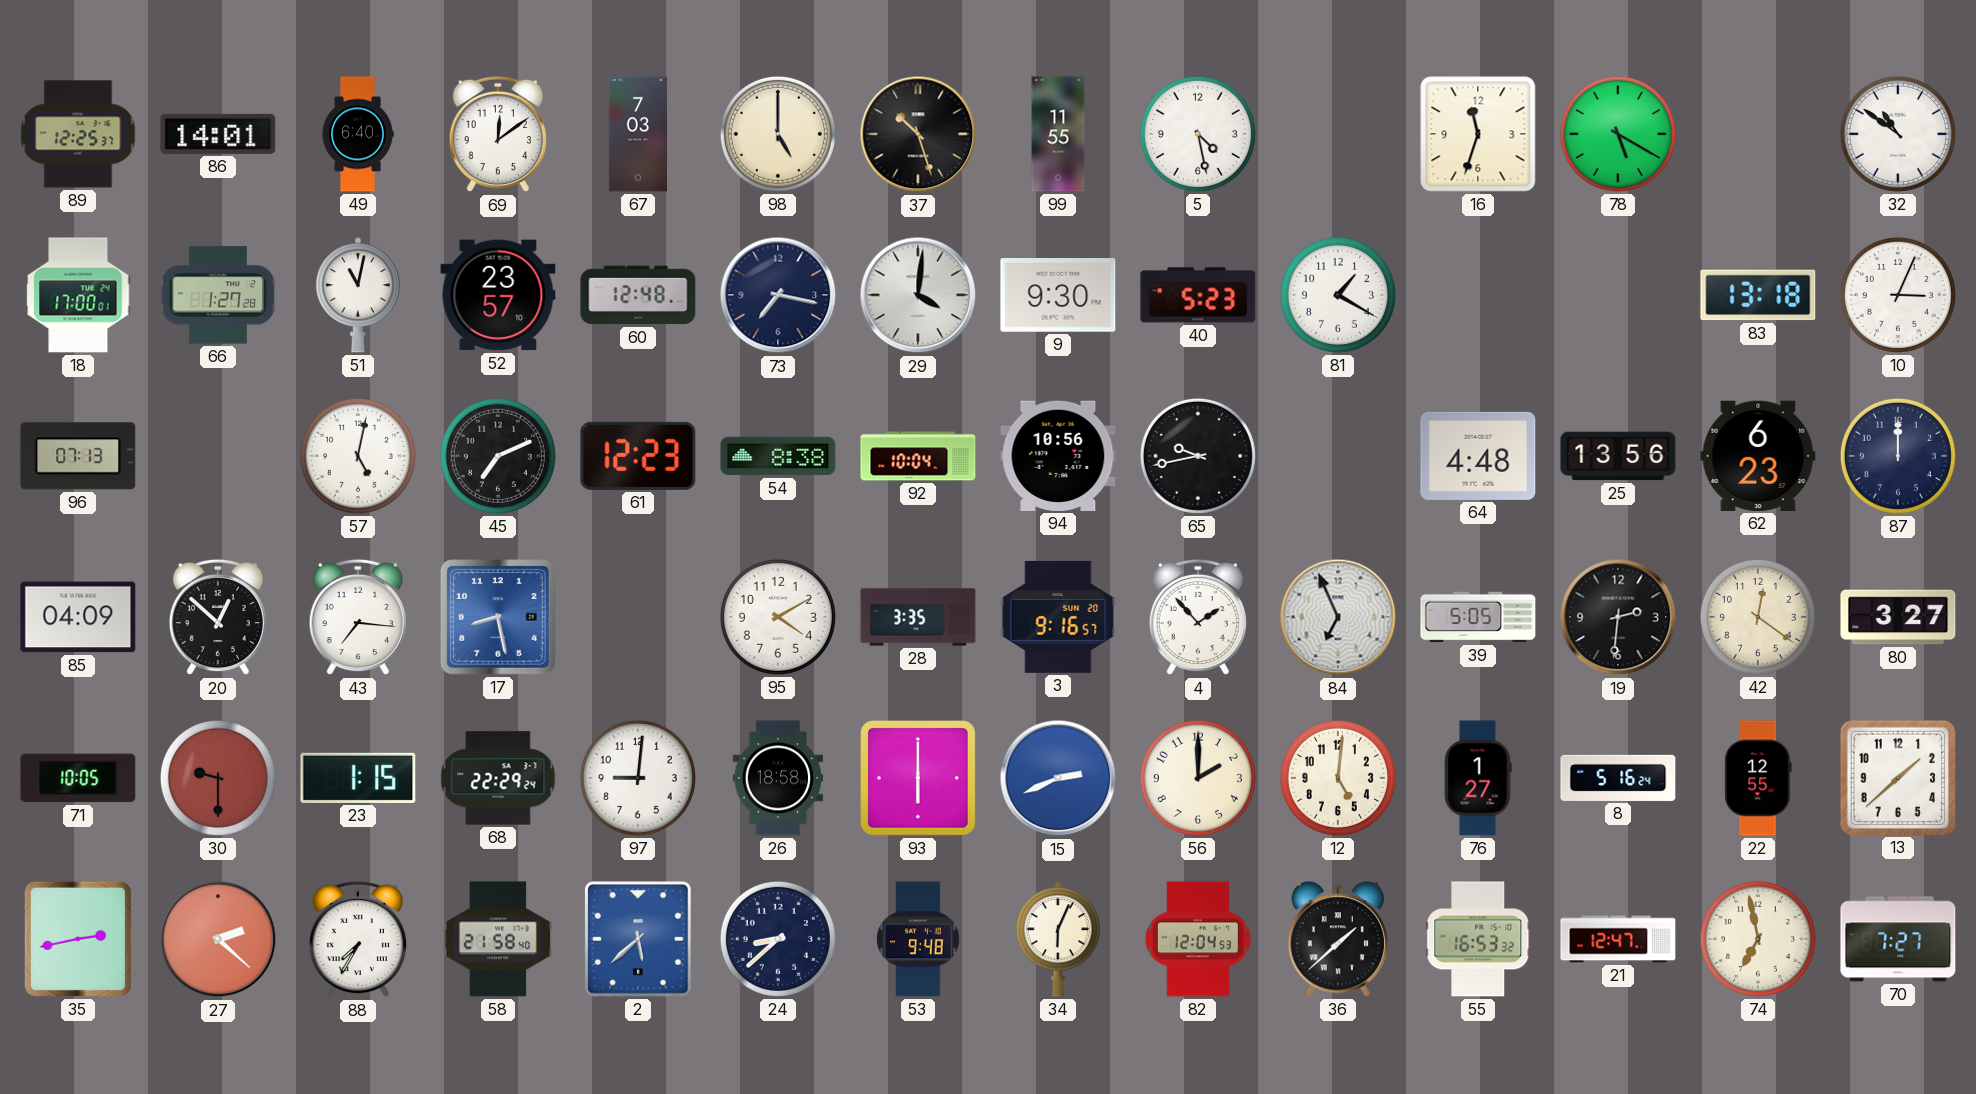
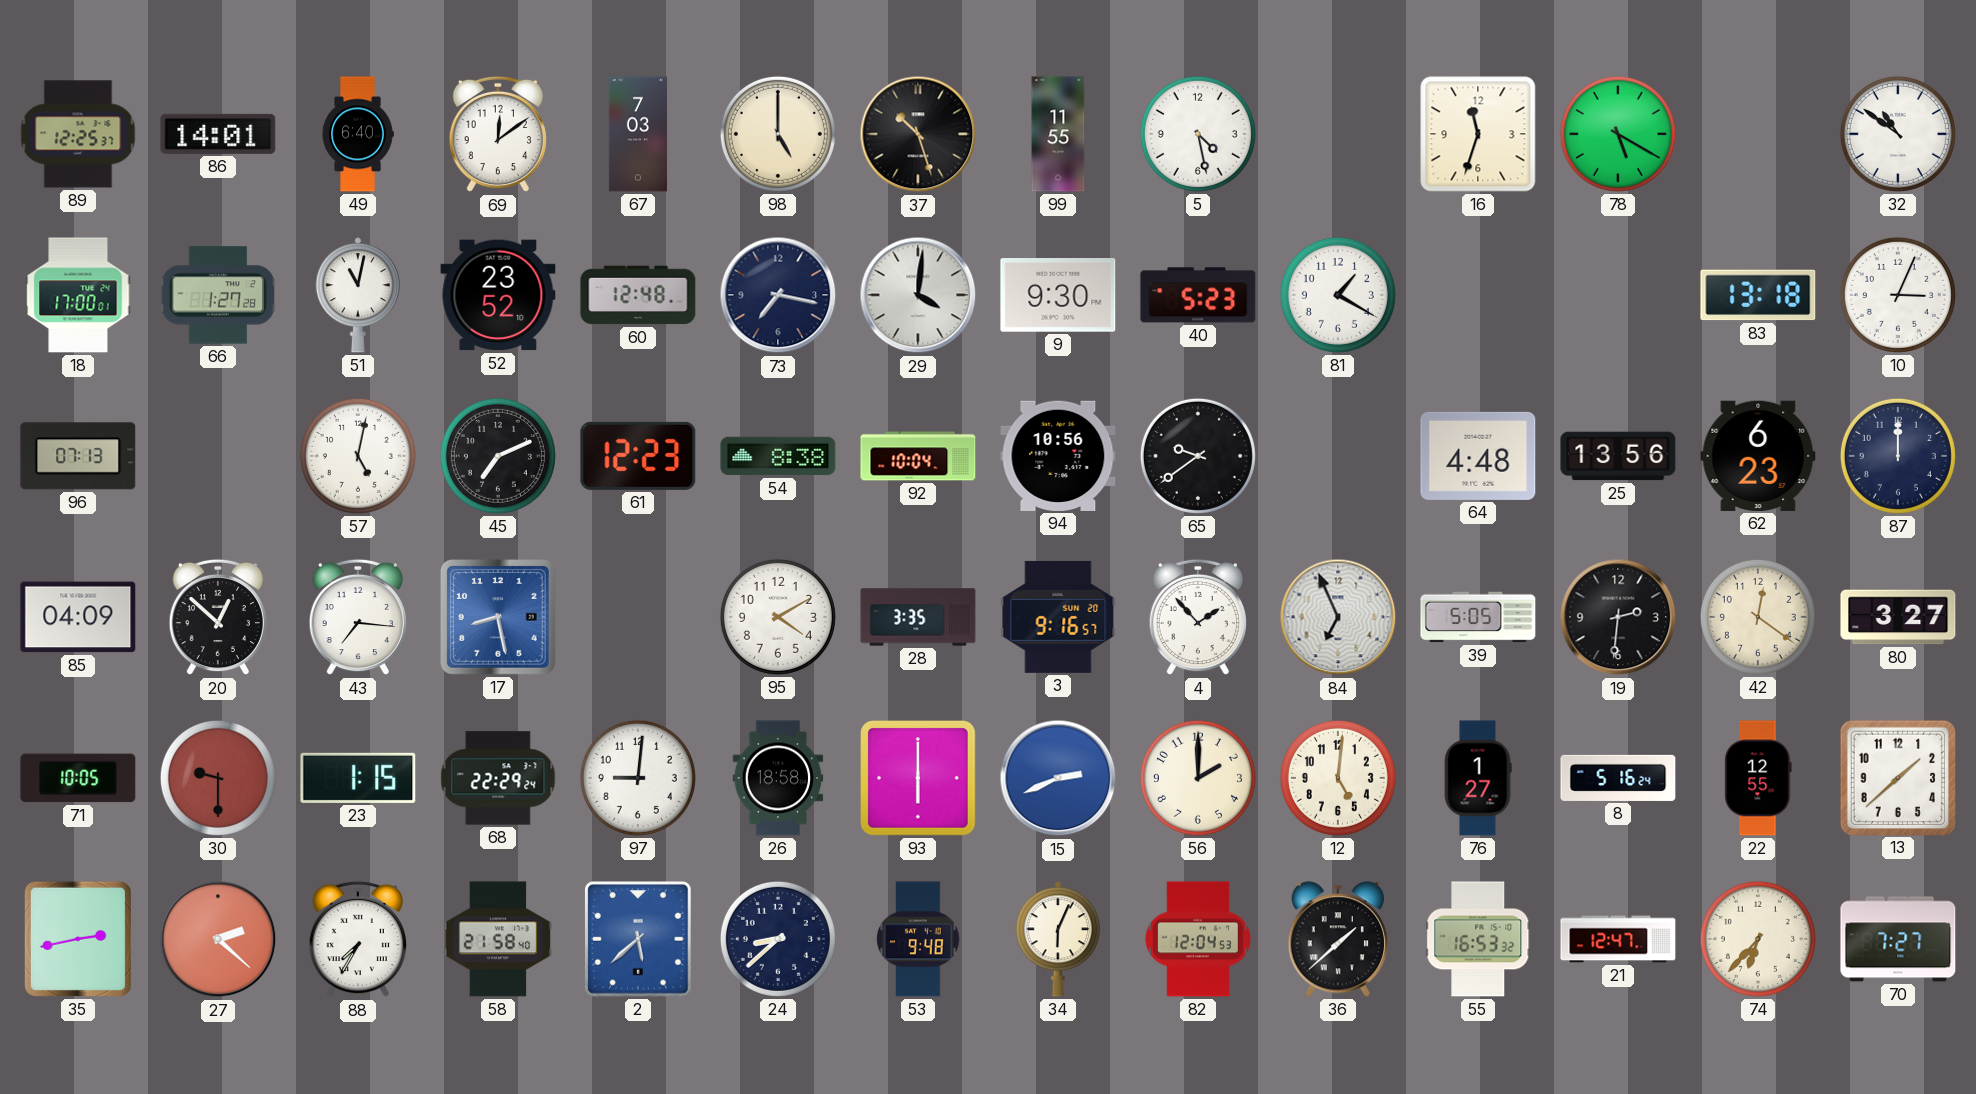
52: 23:57 -> 23:52 (498, 295)
65: 9:43 -> 9:39 (1198, 456)
74: 6:58 -> 6:37 (1758, 939)
